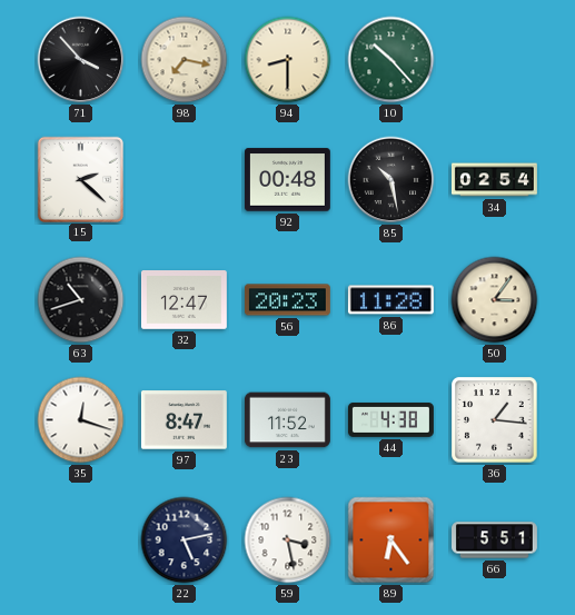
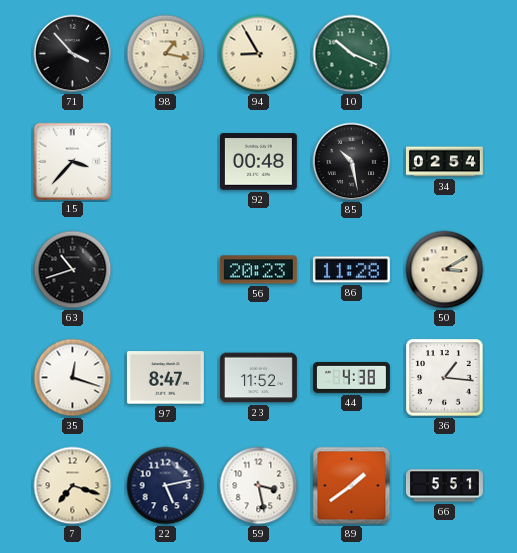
98: 7:17 -> 1:17 (166, 54)
94: 8:30 -> 8:55 (259, 54)
10: 10:23 -> 10:19 (352, 54)
15: 2:22 -> 3:37 (72, 161)
32: 12:47 -> none (184, 300)
50: 3:06 -> 3:10 (445, 270)
7: none -> 7:18 (73, 486)
89: 6:24 -> 1:39 (352, 486)
